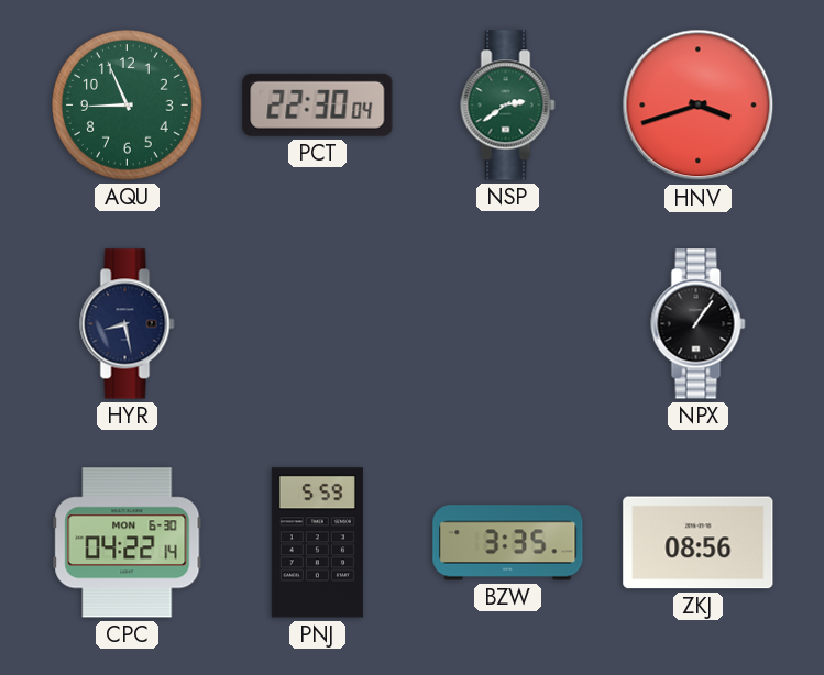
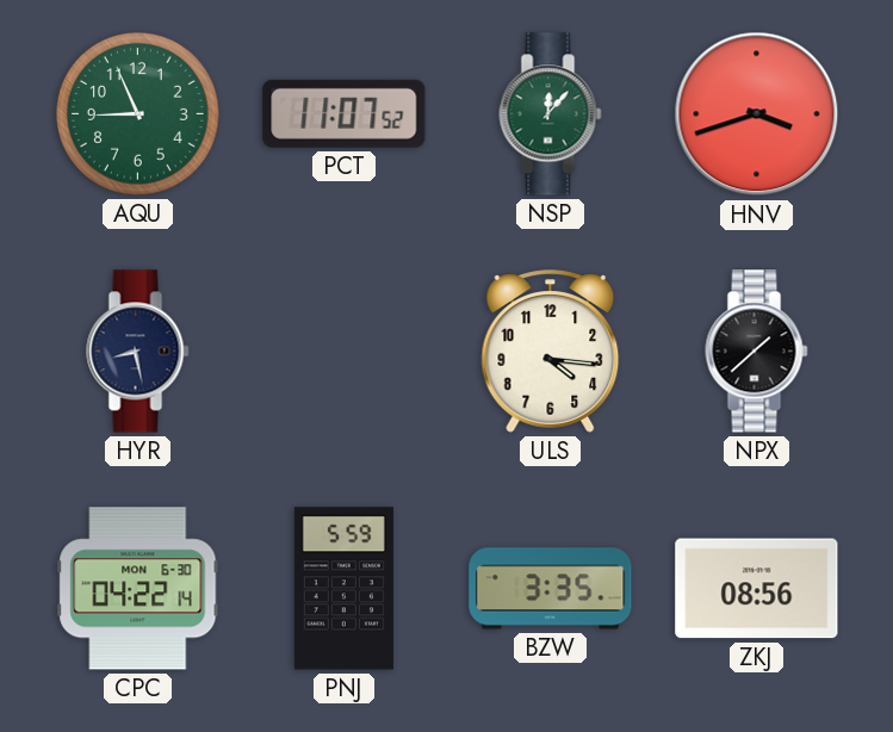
PCT: 22:30 -> 11:07 (345, 113)
NSP: 2:39 -> 12:07 (551, 114)
ULS: none -> 4:16 (551, 352)
NPX: 1:06 -> 1:38 (757, 352)
